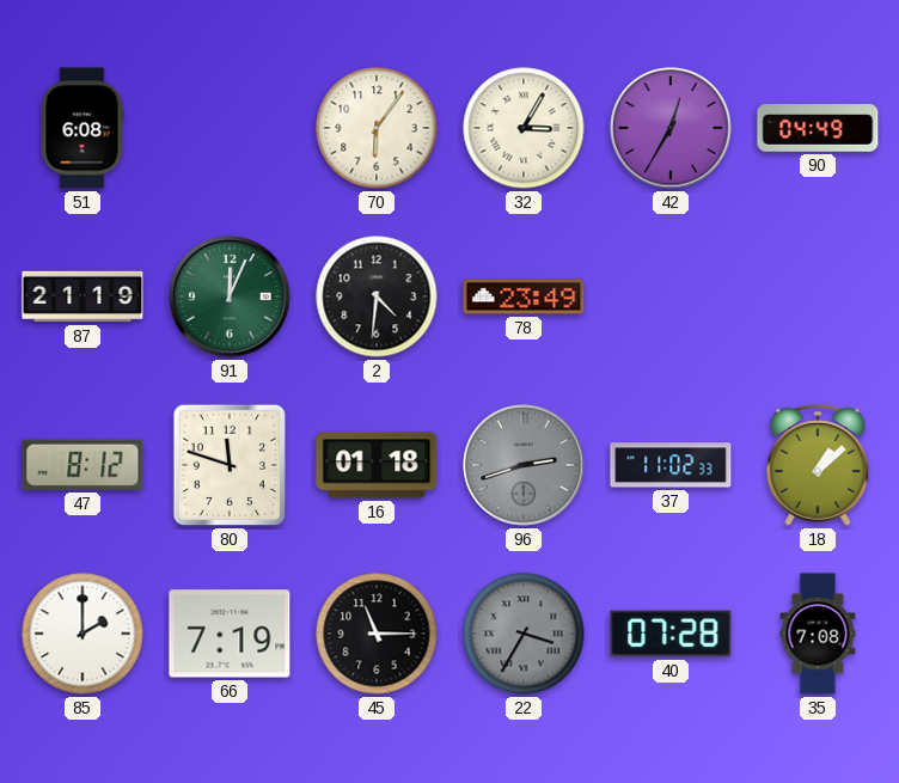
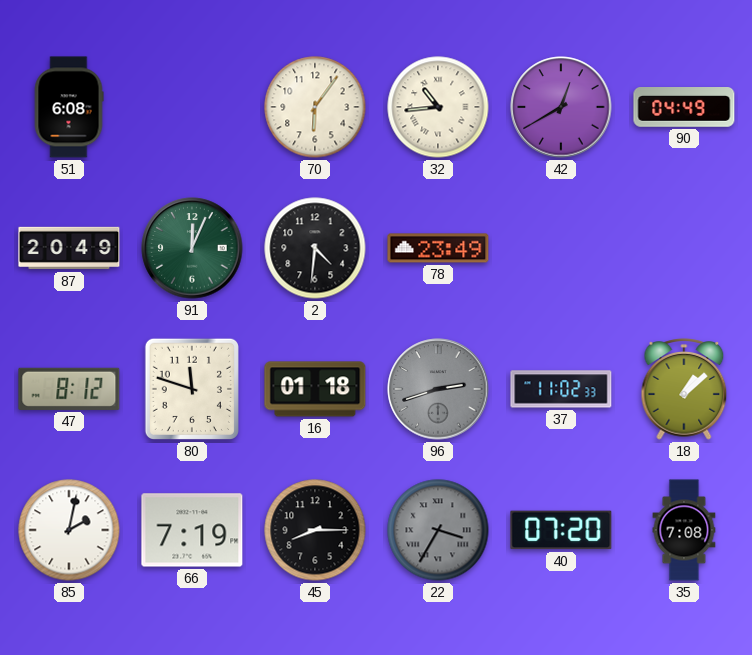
32: 3:05 -> 10:44 (438, 107)
42: 12:35 -> 12:40 (561, 107)
87: 21:19 -> 20:49 (69, 248)
85: 2:00 -> 2:02 (69, 530)
45: 11:15 -> 8:15 (315, 530)
40: 07:28 -> 07:20 (561, 530)
